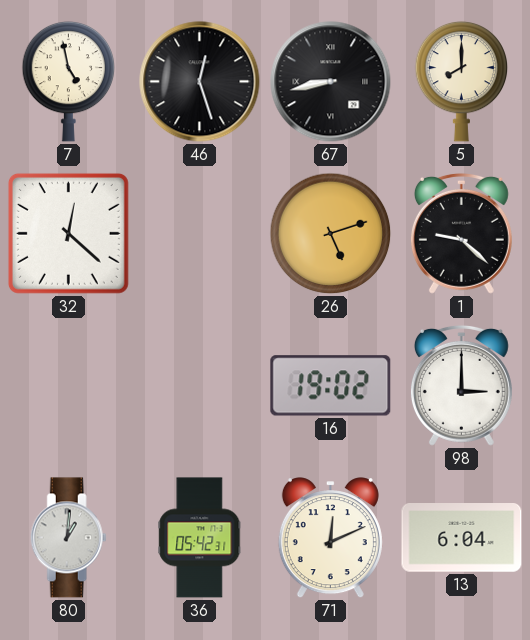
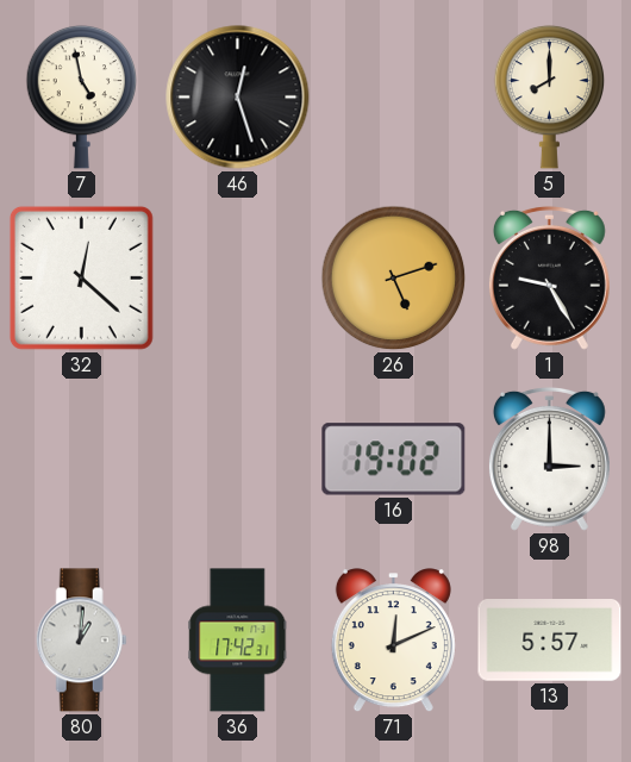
67: 8:43 -> none (331, 82)
1: 9:22 -> 9:25 (549, 277)
36: 05:42 -> 17:42 (238, 641)
13: 6:04 -> 5:57 (550, 641)
